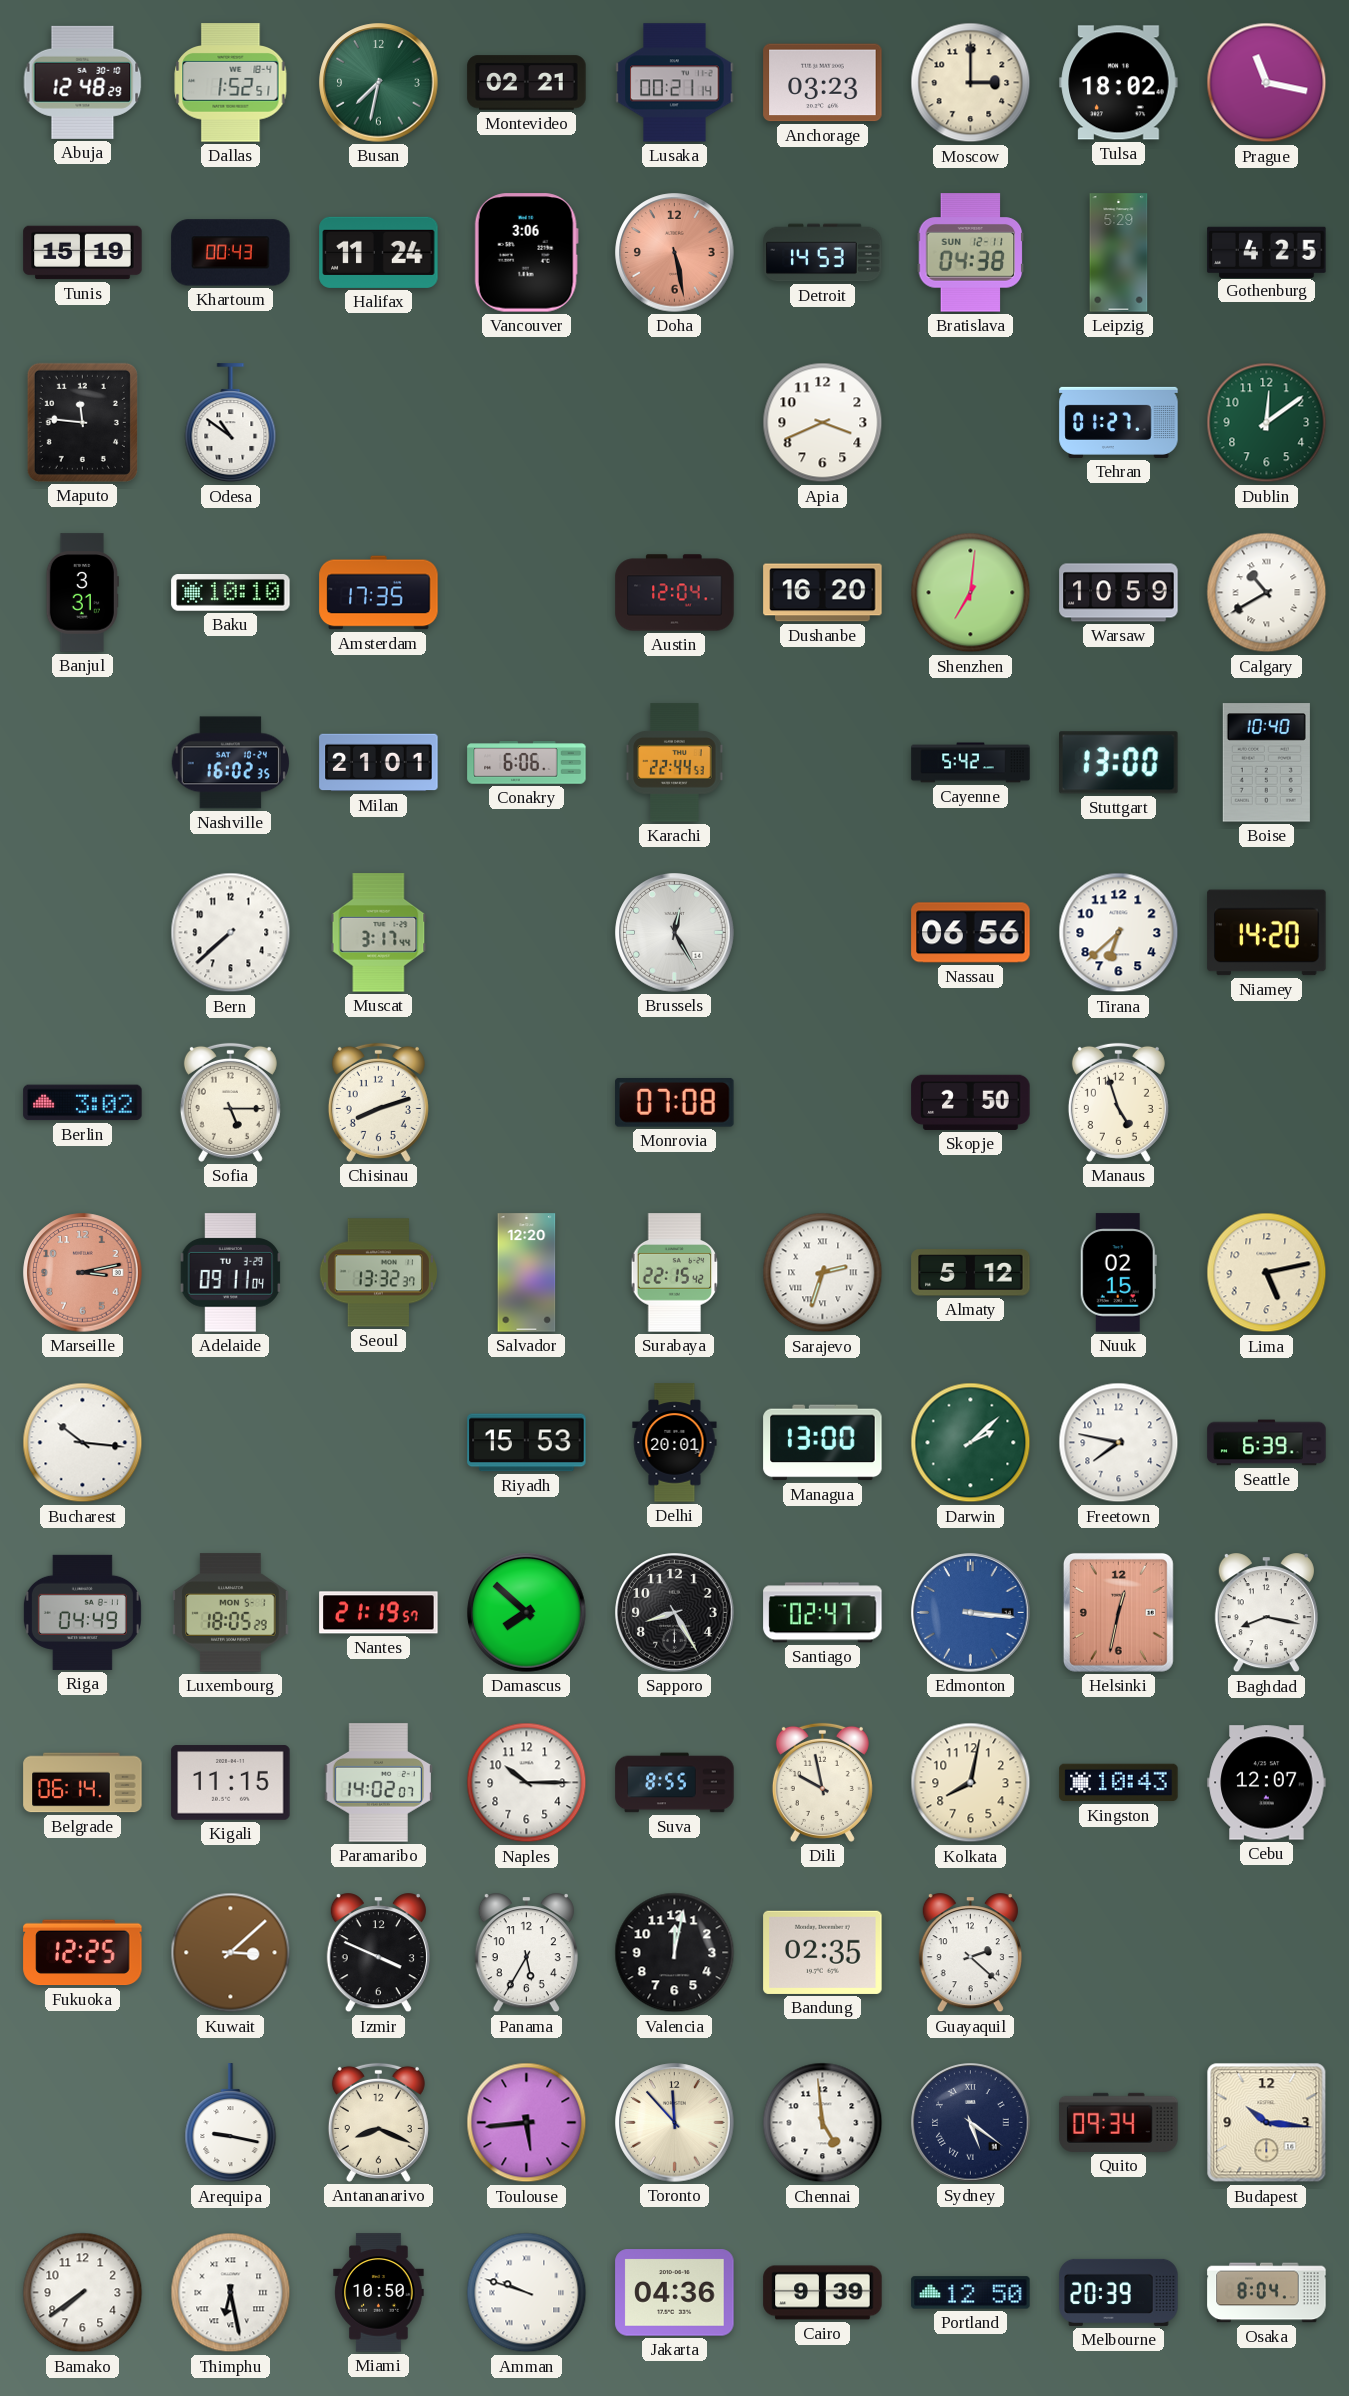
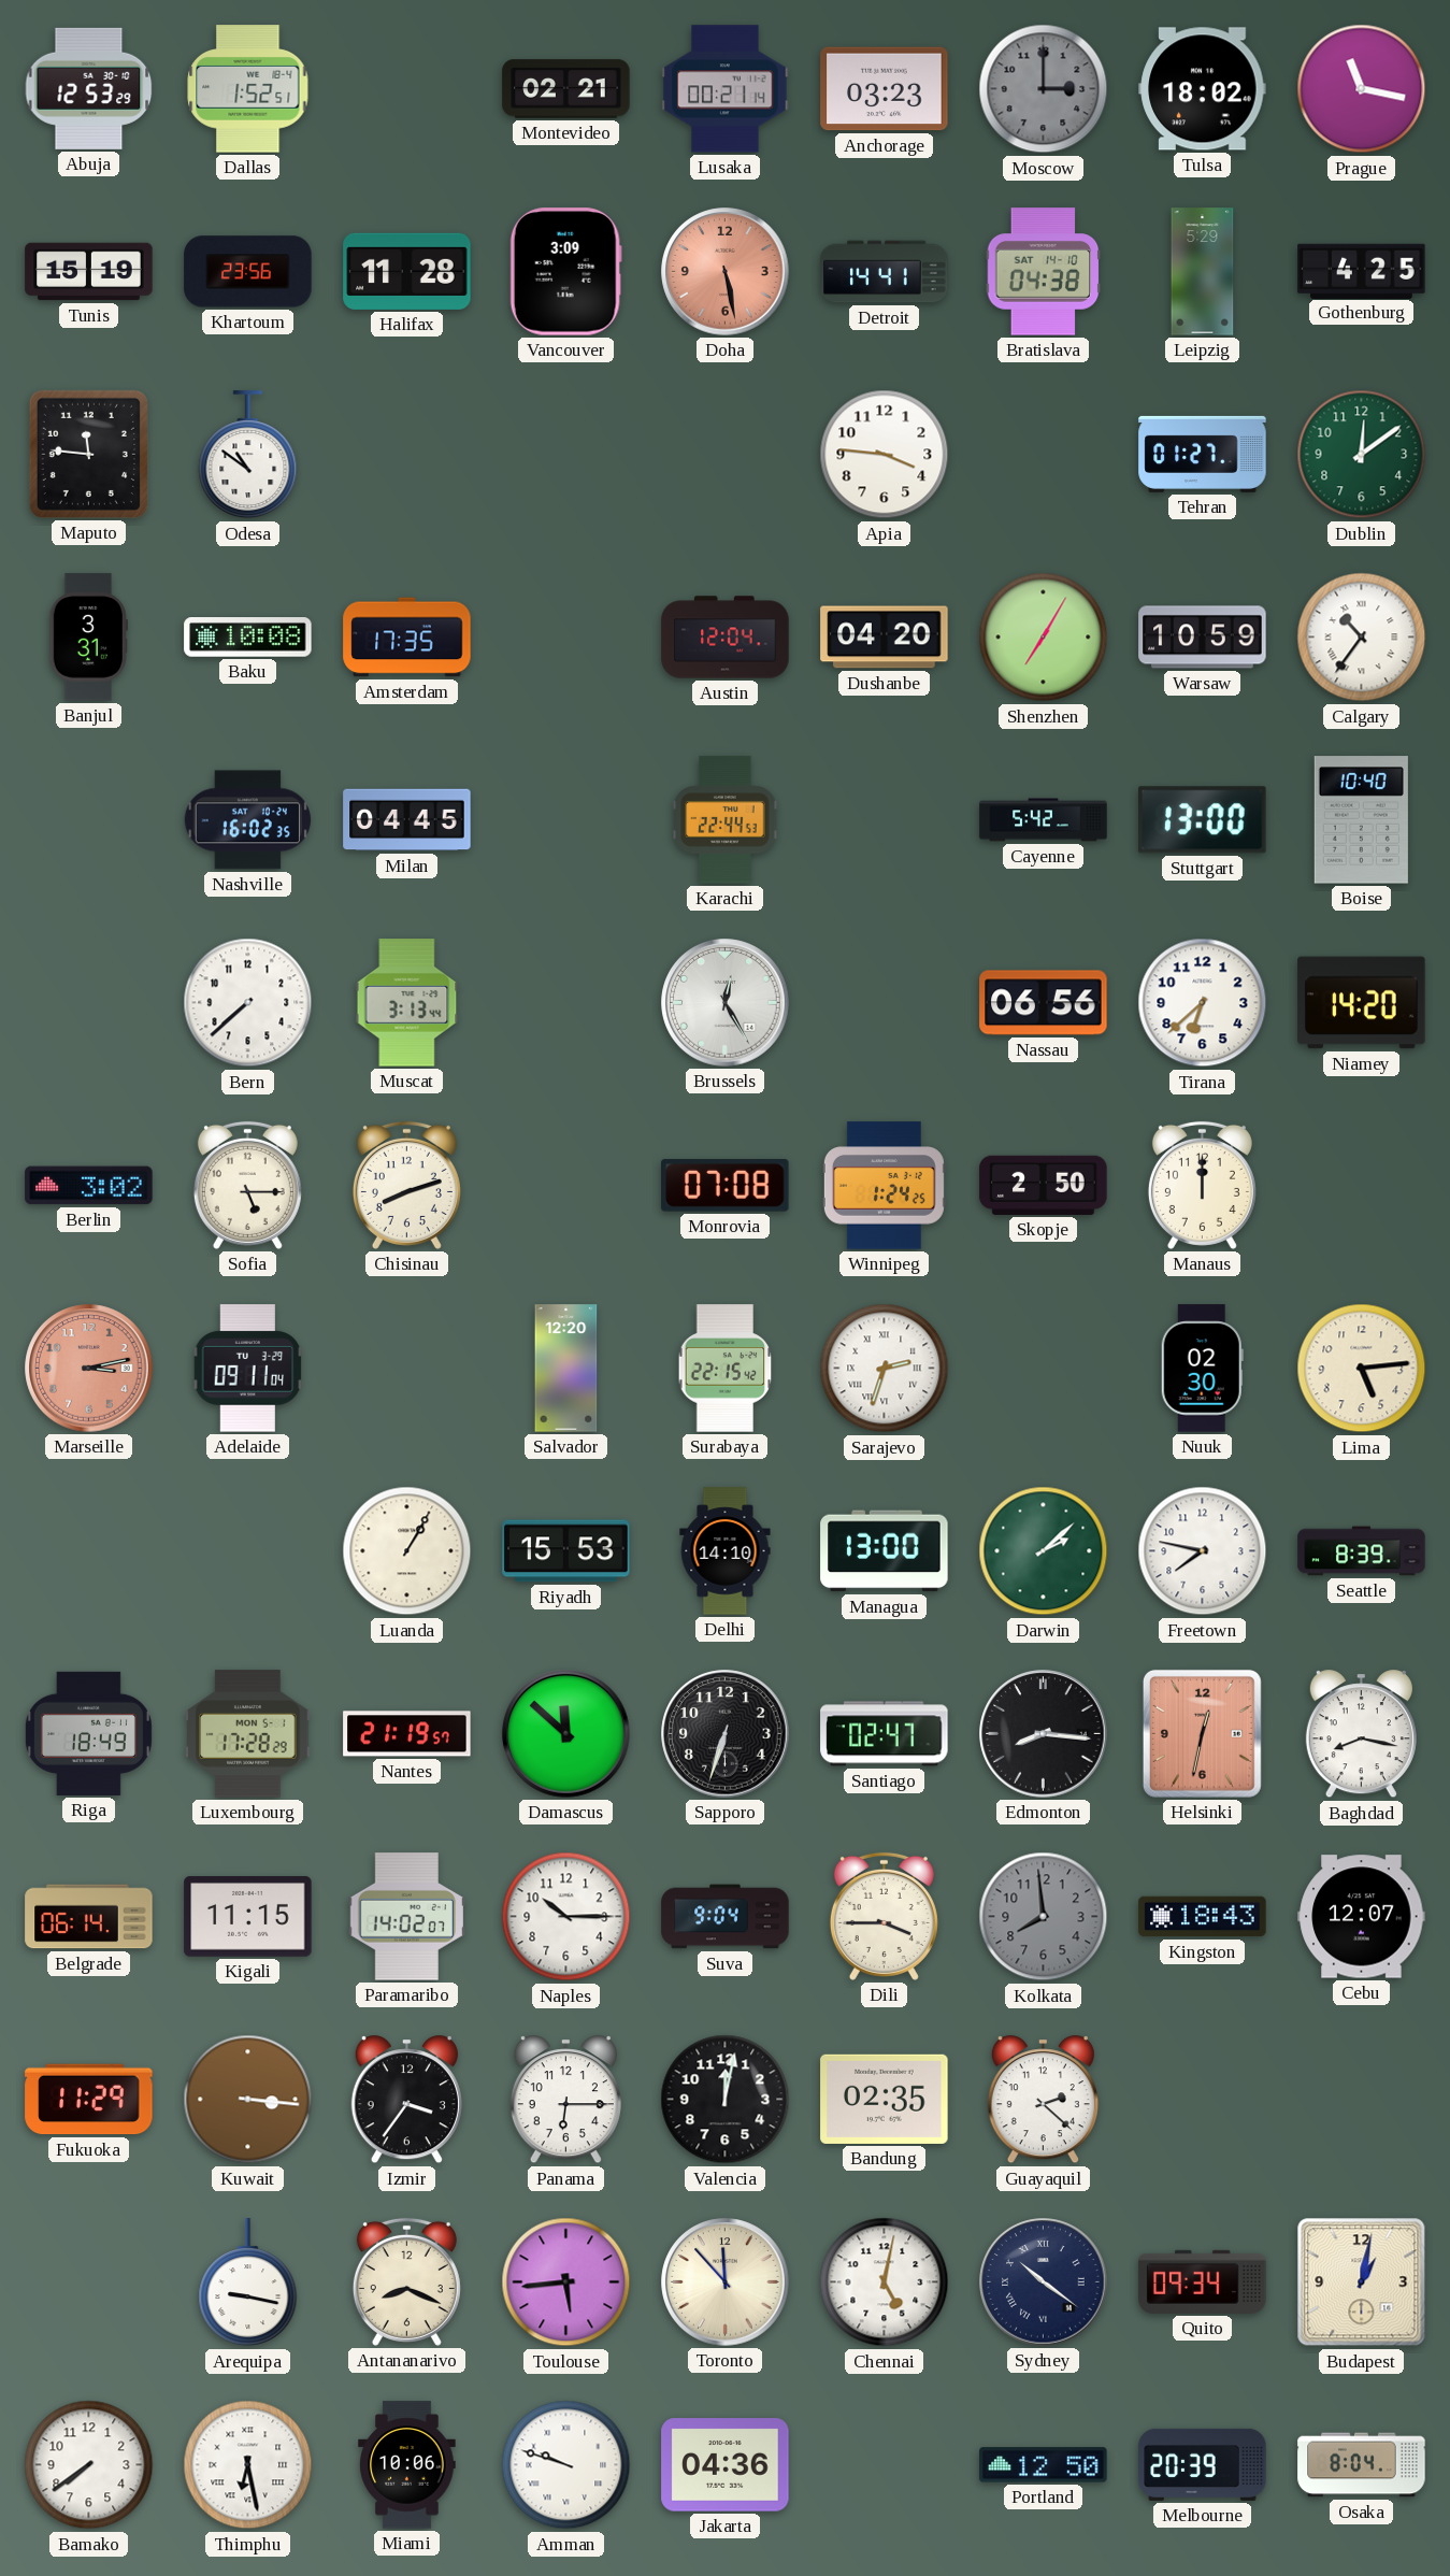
Abuja: 12:48 -> 12:53 (89, 88)
Busan: 7:32 -> none (379, 83)
Moscow dial: cream -> grey (1044, 89)
Khartoum: 00:43 -> 23:56 (248, 272)
Halifax: 11:24 -> 11:28 (407, 271)
Vancouver: 3:06 -> 3:09 (565, 272)
Detroit: 14:53 -> 14:41 (885, 272)
Bratislava date: SUN 12-11 -> SAT 14-10 (1044, 272)
Apia: 3:41 -> 3:46 (885, 455)
Baku: 10:10 -> 10:08 (248, 638)
Dushanbe: 16:20 -> 04:20 (885, 638)
Shenzhen: 7:01 -> 7:05 (1044, 638)
Calgary: 10:40 -> 10:36 (1362, 638)
Milan: 21:01 -> 04:45 (407, 820)
Conakry: 6:06 -> none (527, 763)
Muscat: 3:17 -> 3:13 (407, 1003)
Winnipeg: none -> 1:24 (884, 1186)
Manaus: 4:57 -> 12:00 (1202, 1185)
Seoul: 13:32 -> none (378, 1273)
Almaty: 5:12 -> none (971, 1273)
Nuuk: 02:15 -> 02:30 (1202, 1369)
Lima: 5:13 -> 5:14 (1362, 1369)
Bucharest: 10:16 -> none (83, 1443)
Luanda: none -> 1:05 (407, 1551)
Delhi: 20:01 -> 14:10 (726, 1551)
Seattle: 6:39 -> 8:39 (1362, 1551)
Riga: 04:49 -> 18:49 (88, 1733)
Luxembourg: 18:05 -> 17:28 (248, 1734)
Damascus: 7:52 -> 11:52 (566, 1734)
Sapporo: 8:25 -> 6:33 (726, 1734)
Edmonton: 3:16 -> 8:16 (1044, 1734)
Edmonton dial: blue -> black (1044, 1734)
Suva: 8:55 -> 9:04 (726, 1917)
Dili: 9:58 -> 3:45 (884, 1916)
Kolkata: 8:02 -> 7:59 (1044, 1917)
Kolkata dial: cream -> grey (1044, 1917)
Kingston: 10:43 -> 18:43 (1203, 1917)
Fukuoka: 12:25 -> 11:29 (89, 2100)
Kuwait: 3:08 -> 3:16 (248, 2100)
Izmir: 3:49 -> 3:36 (406, 2100)
Panama: 5:35 -> 6:15 (565, 2100)
Chennai: 4:59 -> 5:02 (885, 2282)
Sydney: 5:21 -> 10:21 (1044, 2282)
Budapest: 10:16 -> 1:02 (1362, 2282)
Miami: 10:50 -> 10:06 (407, 2465)
Cairo: 9:39 -> none (823, 2293)
